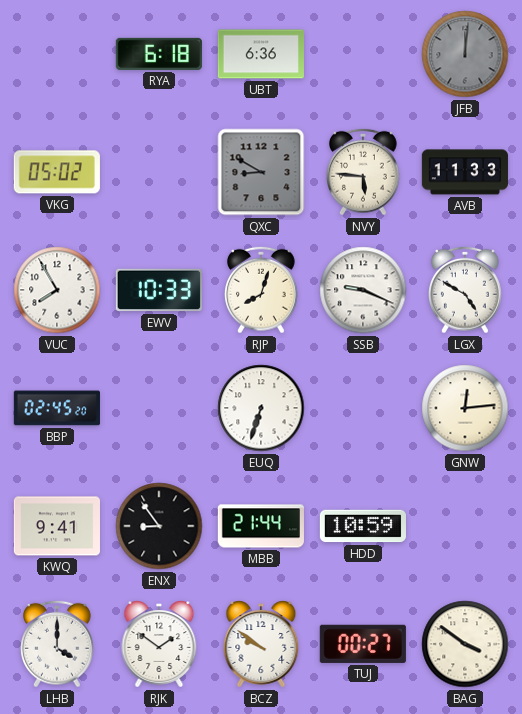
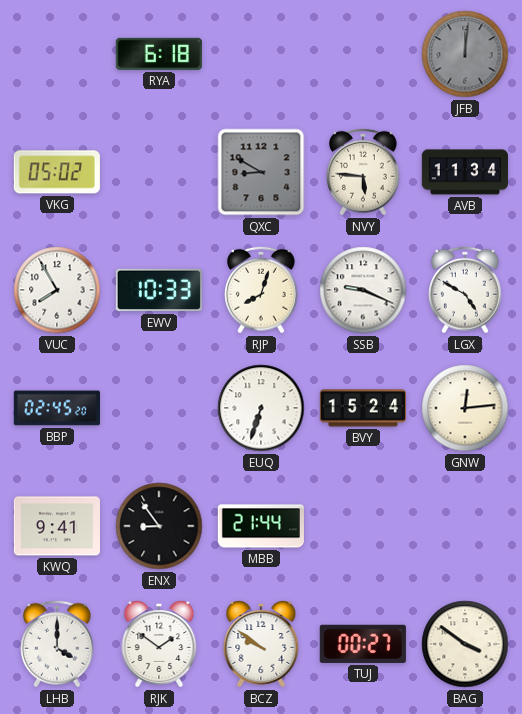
UBT: 6:36 -> none (261, 54)
AVB: 11:33 -> 11:34 (465, 172)
BVY: none -> 15:24 (363, 408)
HDD: 10:59 -> none (363, 526)
